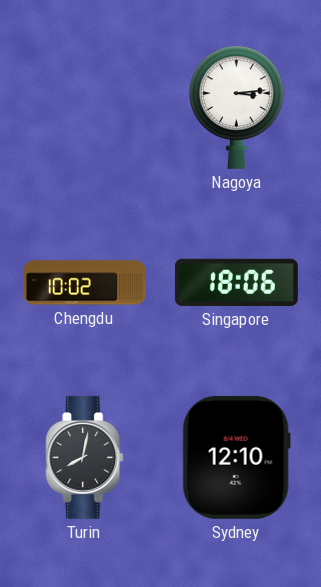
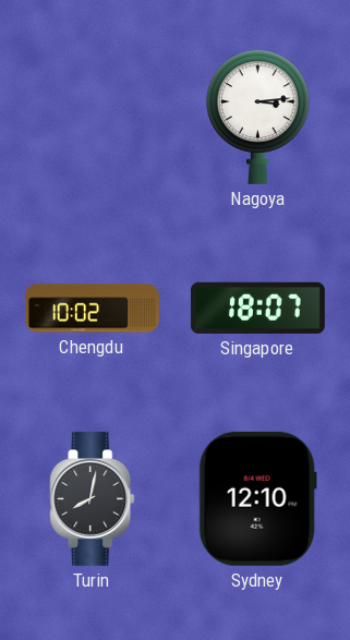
Singapore: 18:06 -> 18:07 (257, 307)
